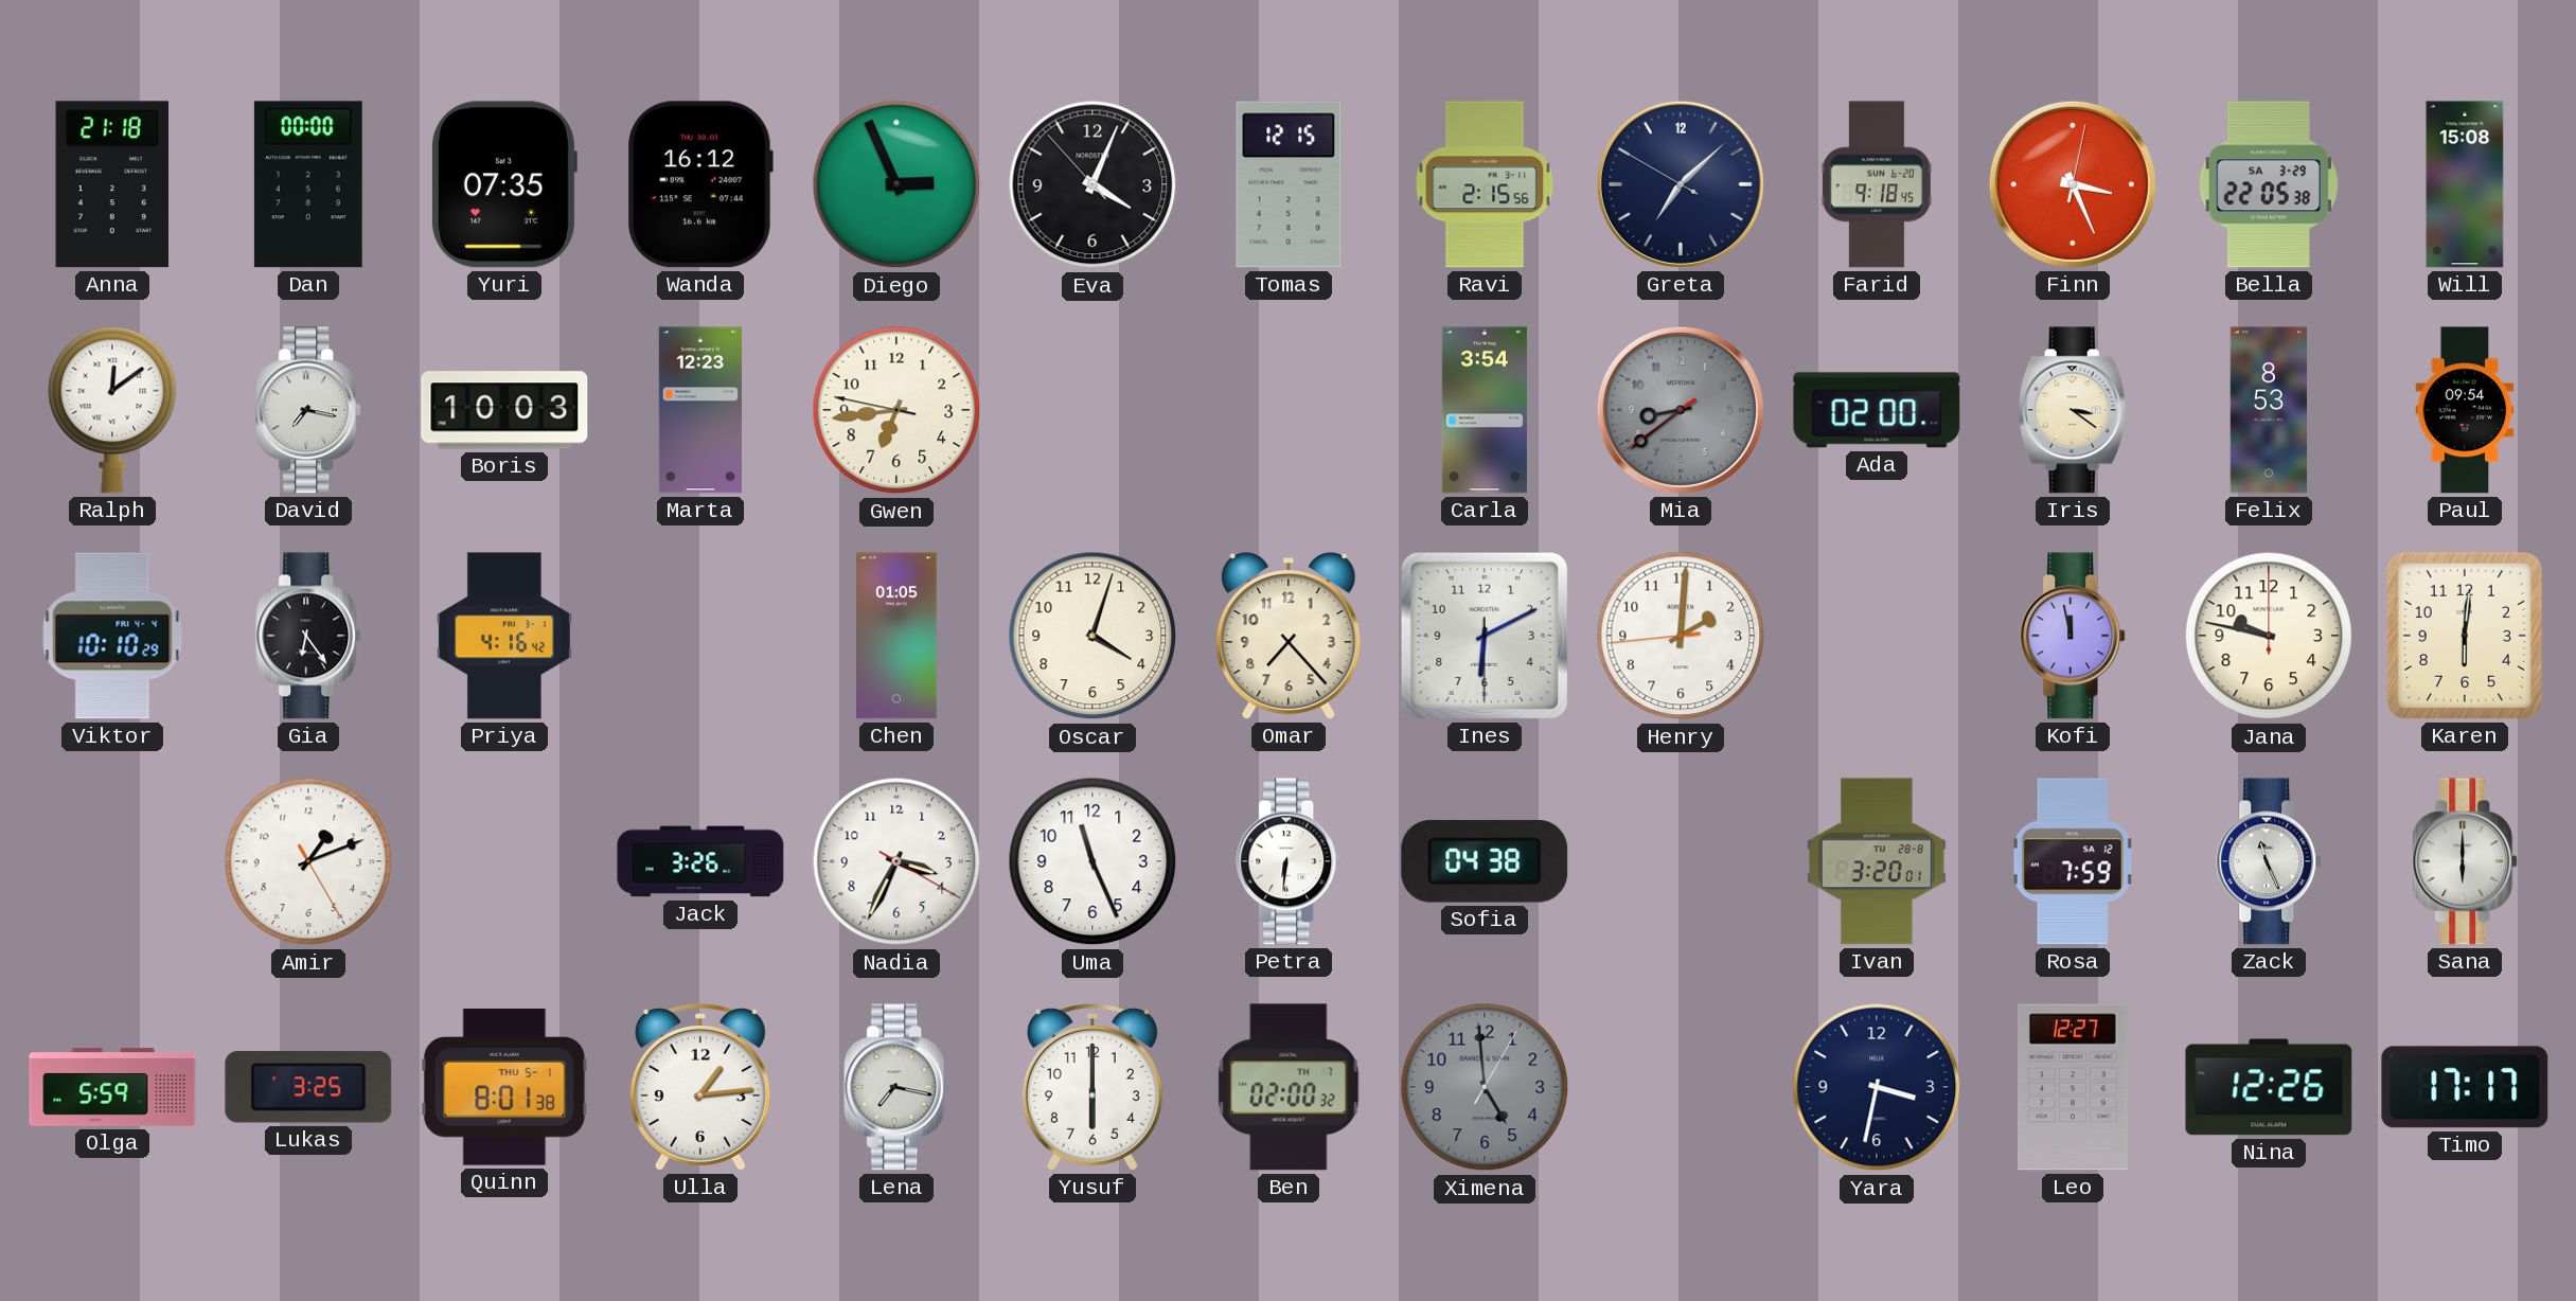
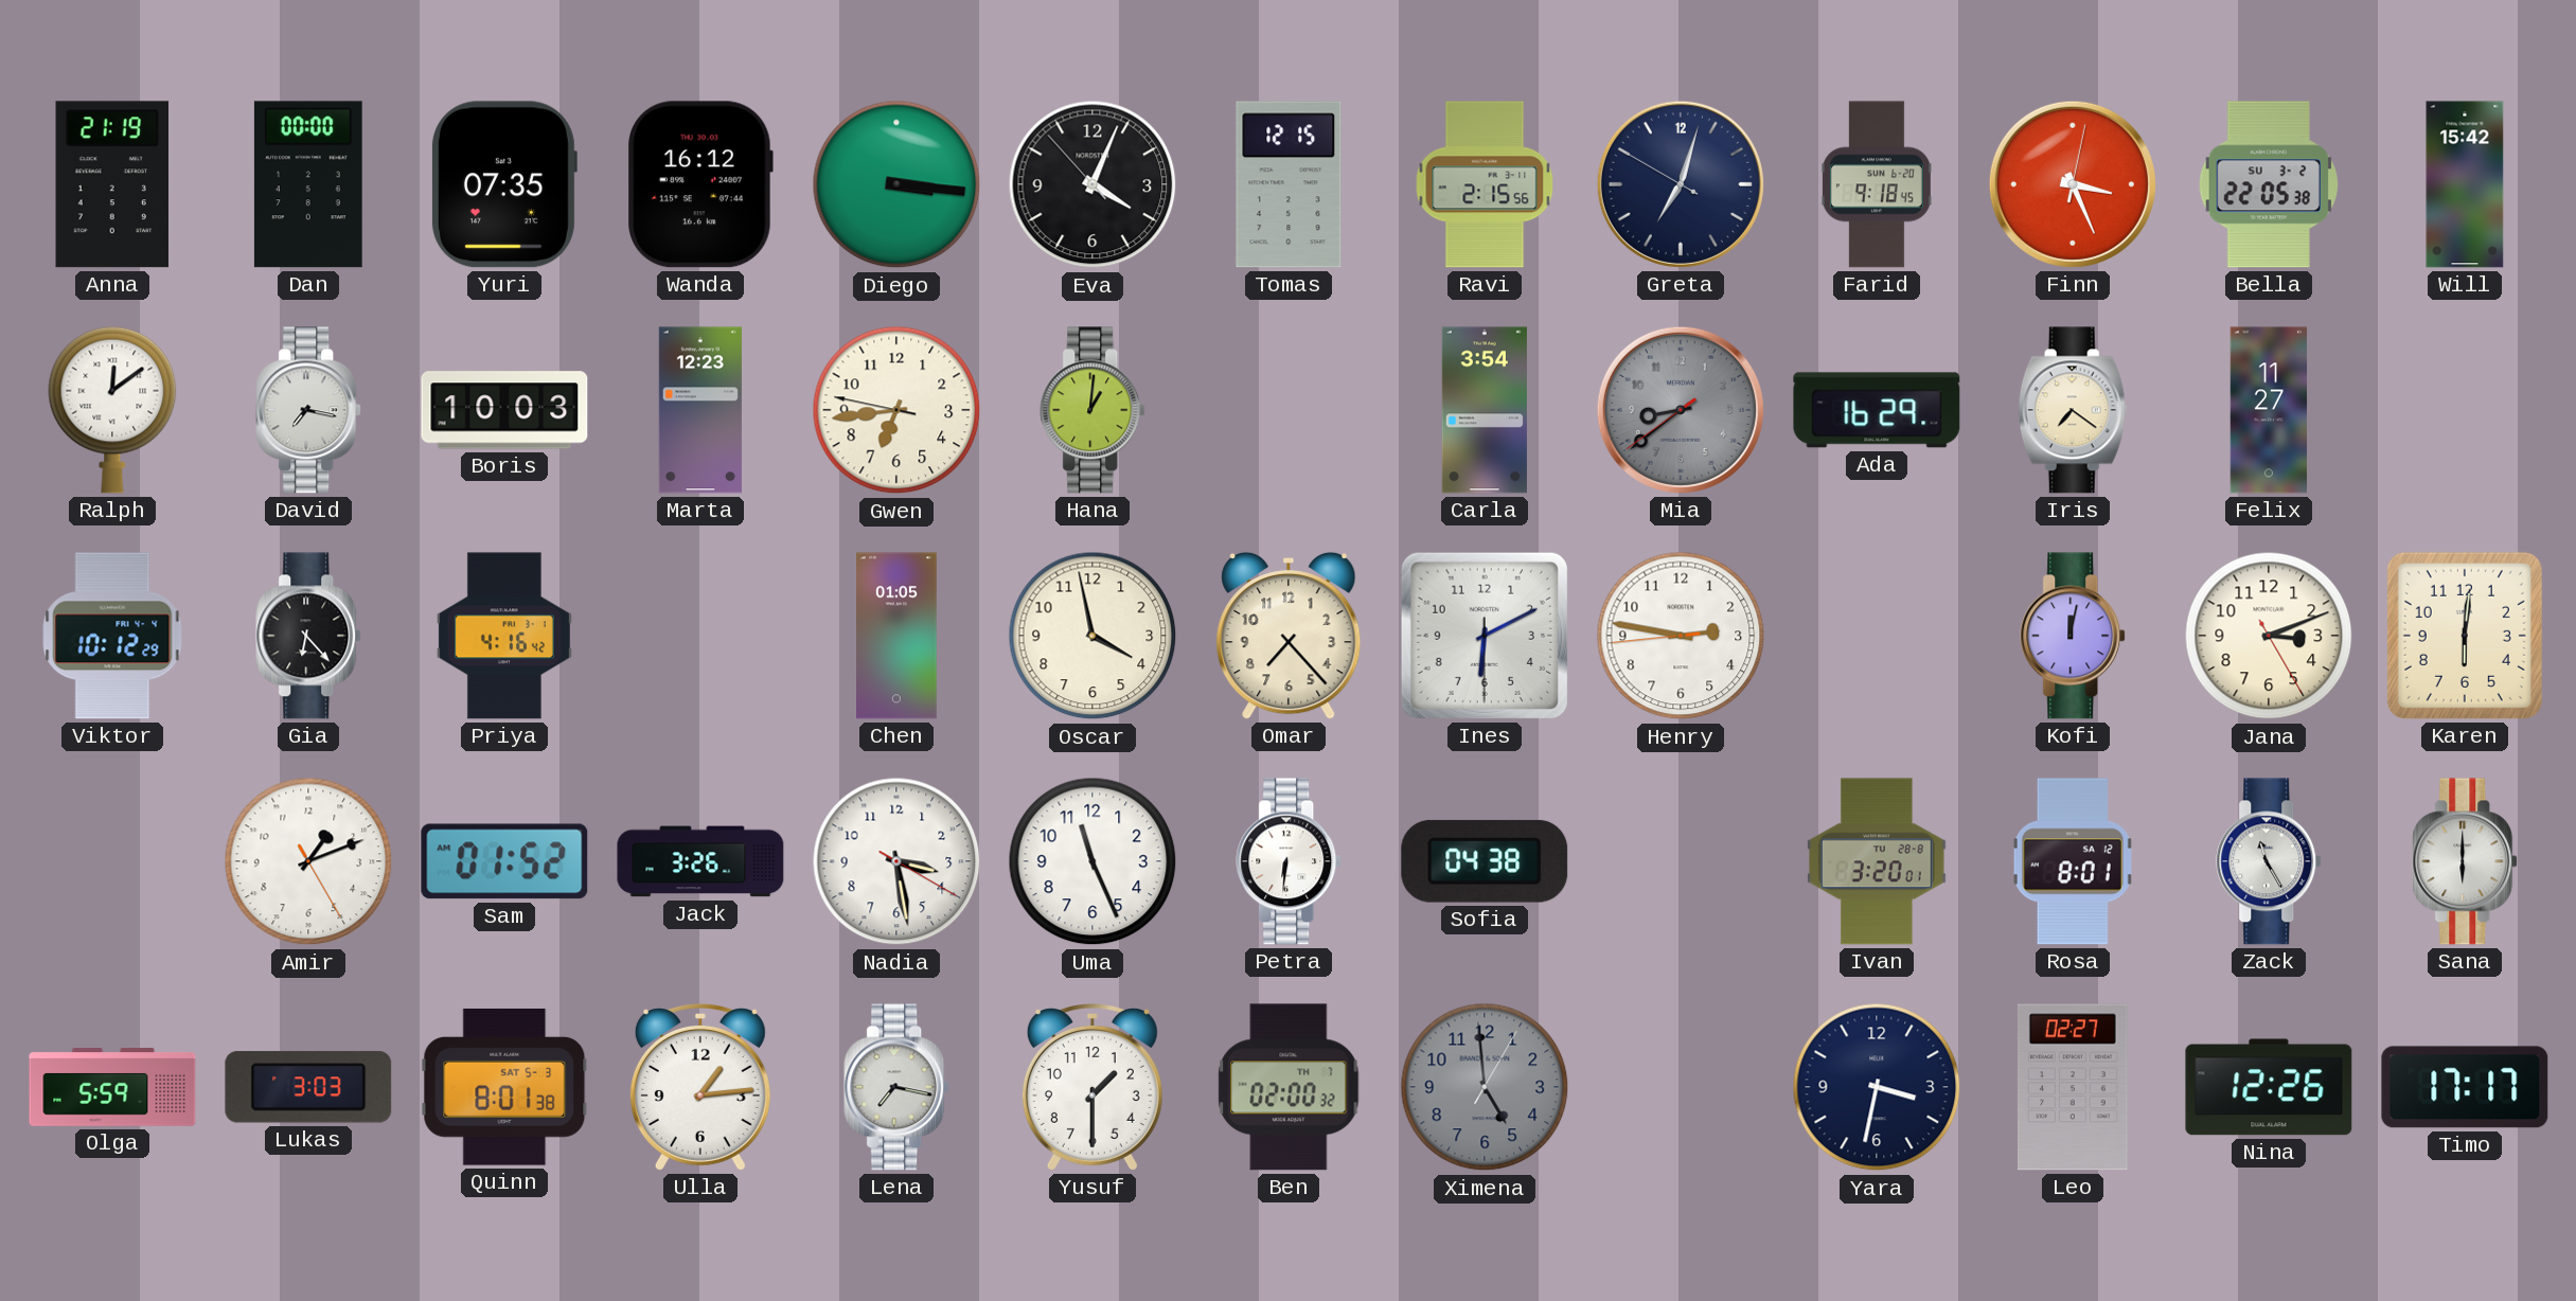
Anna: 21:18 -> 21:19 (111, 184)
Diego: 2:56 -> 3:16 (896, 184)
Greta: 7:07 -> 7:02 (1681, 184)
Bella date: SA 3-29 -> SU 3-2 (2269, 184)
Will: 15:08 -> 15:42 (2465, 184)
Hana: none -> 1:01 (1094, 410)
Ada: 02:00 -> 16:29 (1877, 410)
Iris: 3:21 -> 7:21 (2073, 410)
Felix: 8:53 -> 11:27 (2269, 410)
Paul: 09:54 -> none (2465, 410)
Viktor: 10:10 -> 10:12 (112, 636)
Gia: 6:24 -> 6:23 (309, 636)
Oscar: 4:03 -> 3:58 (1092, 636)
Henry: 2:00 -> 2:46 (1681, 636)
Kofi: 11:58 -> 12:02 (2074, 636)
Jana: 9:47 -> 3:11 (2269, 636)
Sam: none -> 01:52 (504, 861)
Nadia: 3:34 -> 3:28 (896, 861)
Rosa: 7:59 -> 8:01 (2073, 861)
Zack: 11:26 -> 11:25 (2270, 861)
Lukas: 3:25 -> 3:03 (308, 1087)
Quinn date: THU 5-1 -> SAT 5-3 (504, 1088)
Yusuf: 6:00 -> 1:30 (1092, 1088)
Leo: 12:27 -> 02:27 (2073, 1087)
